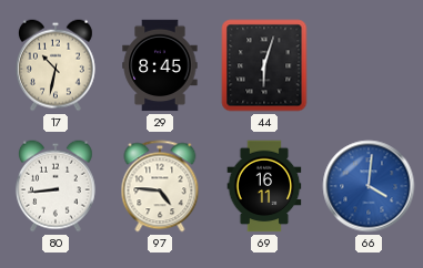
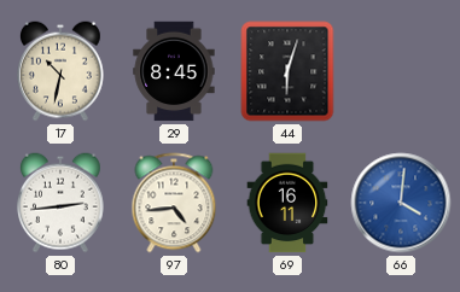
80: 8:44 -> 2:44 (60, 203)
97: 4:46 -> 4:44 (174, 203)
